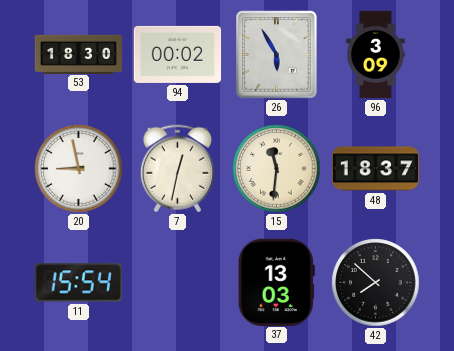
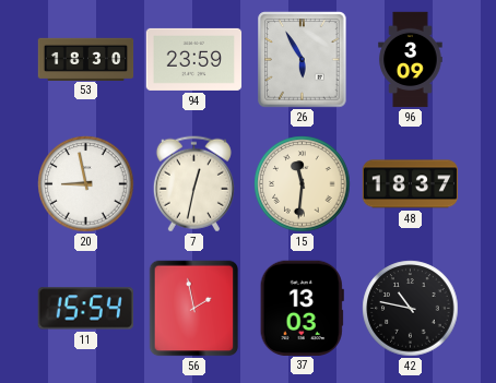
94: 00:02 -> 23:59 (194, 59)
56: none -> 1:58 (194, 309)
42: 7:52 -> 10:47 (411, 309)
